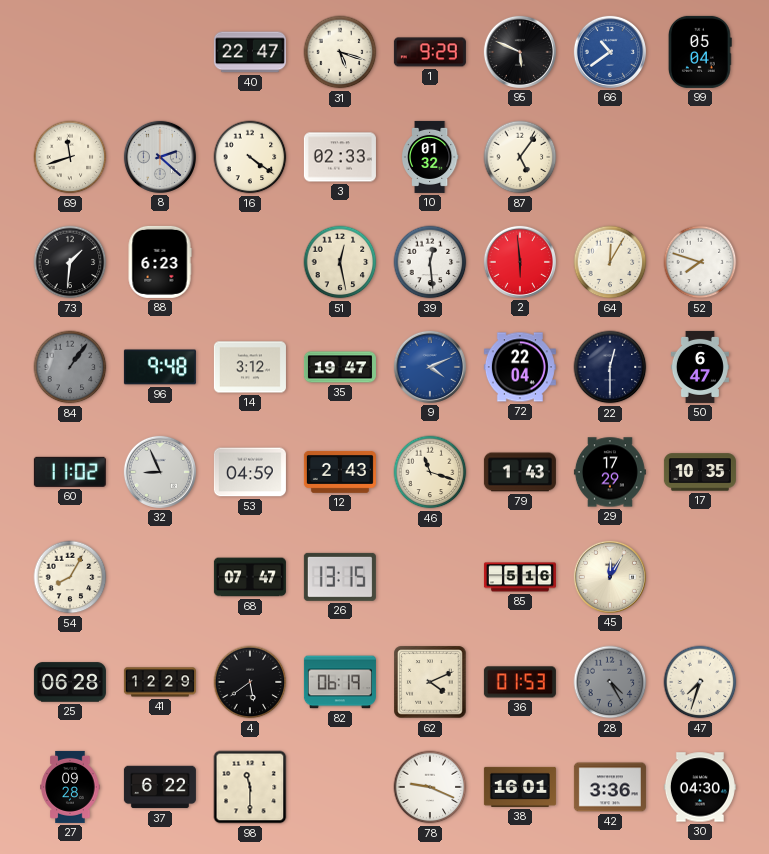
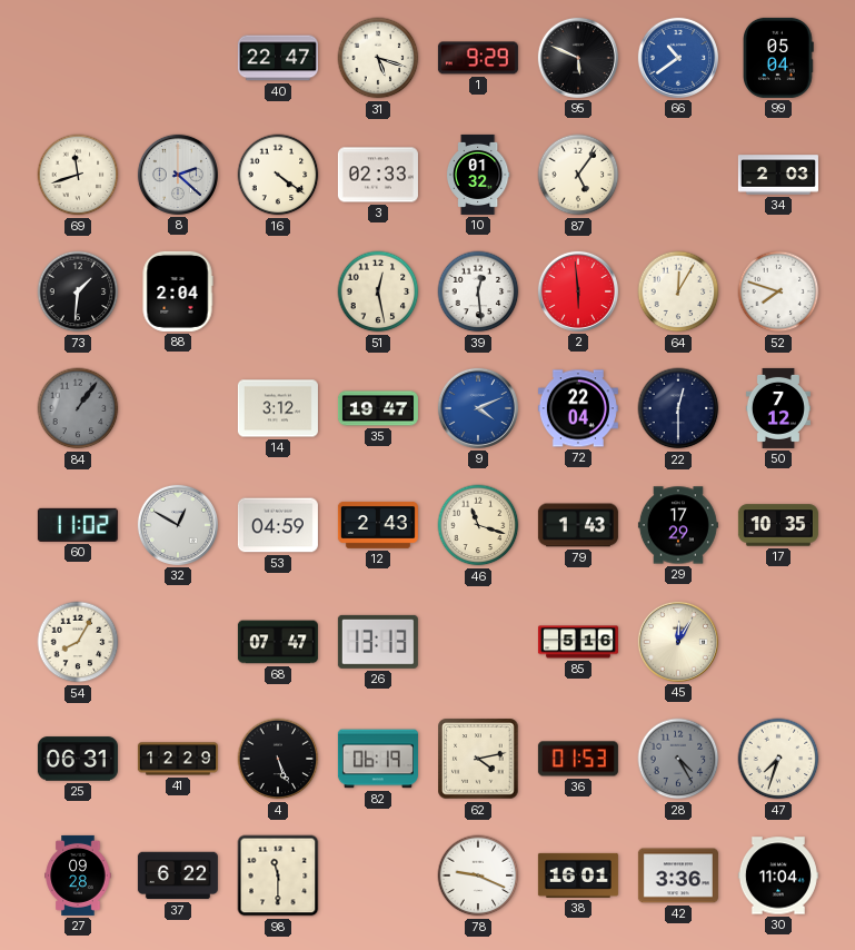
34: none -> 2:03 (778, 175)
88: 6:23 -> 2:04 (178, 291)
96: 9:48 -> none (160, 367)
50: 6:47 -> 7:12 (778, 408)
32: 8:56 -> 12:50 (178, 525)
26: 13:15 -> 13:13 (378, 642)
25: 06:28 -> 06:31 (78, 759)
4: 5:39 -> 5:26 (278, 759)
62: 4:11 -> 4:13 (478, 759)
30: 04:30 -> 11:04 (778, 875)
